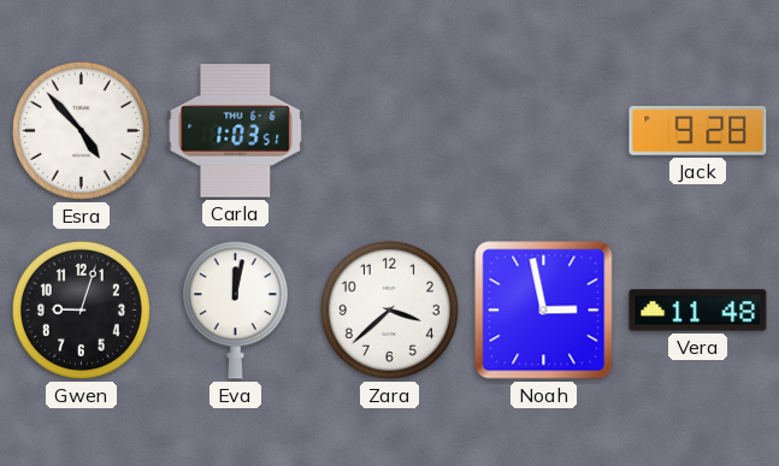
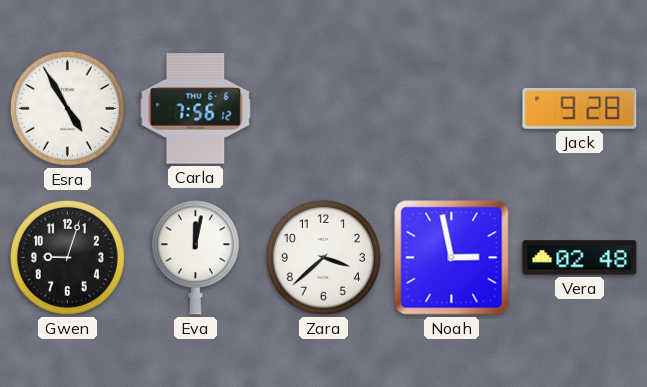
Esra: 4:53 -> 4:55 (67, 108)
Carla: 1:03 -> 7:56 (196, 109)
Vera: 11:48 -> 02:48 (580, 258)
